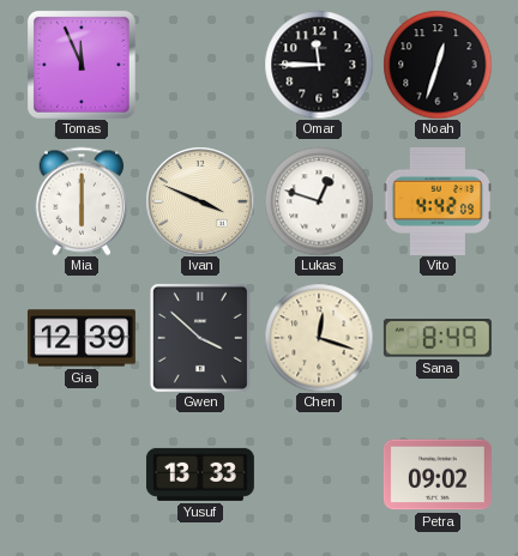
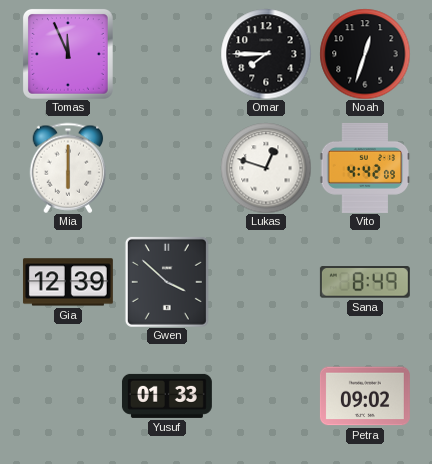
Omar: 11:45 -> 7:45 (266, 54)
Ivan: 3:49 -> none (200, 201)
Chen: 12:18 -> none (319, 338)
Yusuf: 13:33 -> 01:33 (167, 396)
